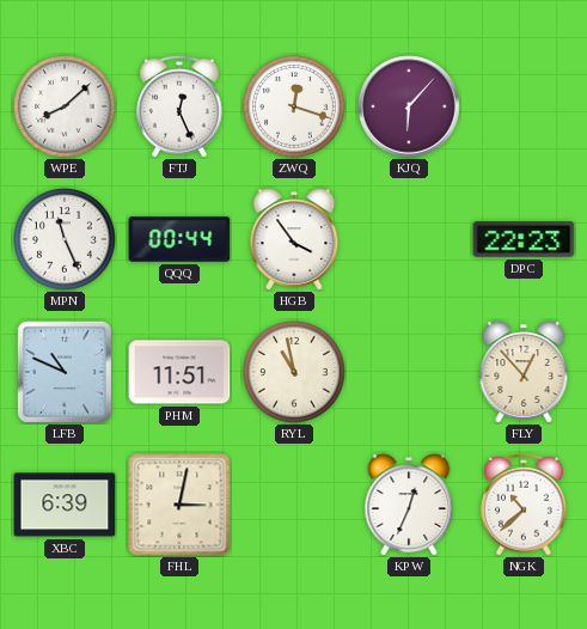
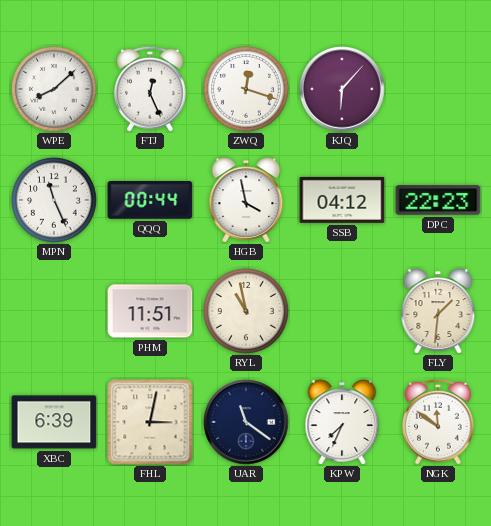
HGB: 3:54 -> 3:58 (246, 200)
SSB: none -> 04:12 (342, 200)
LFB: 10:49 -> none (65, 372)
FLY: 12:53 -> 1:31 (438, 311)
UAR: none -> 11:21 (246, 422)
KPW: 12:34 -> 7:34 (342, 422)
NGK: 10:38 -> 11:51 (439, 422)
